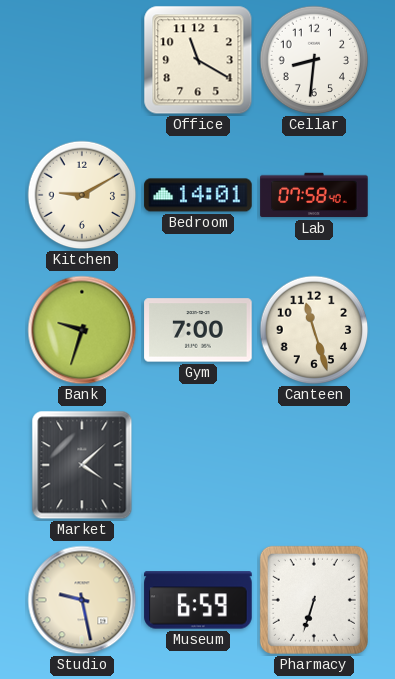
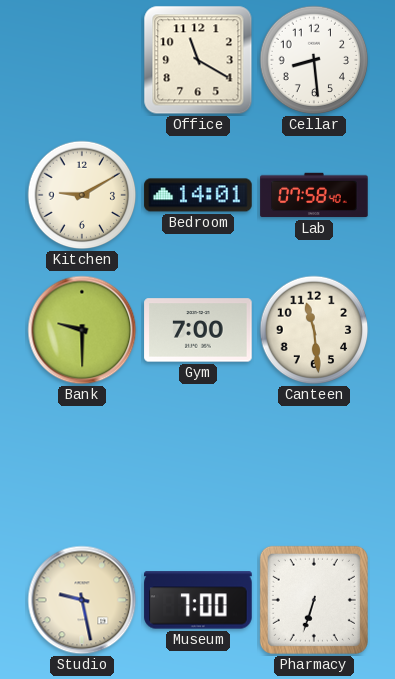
Cellar: 8:31 -> 8:29 (314, 60)
Bank: 9:33 -> 9:30 (82, 330)
Canteen: 11:27 -> 11:29 (314, 330)
Market: 4:08 -> none (82, 465)
Museum: 6:59 -> 7:00 (198, 600)
